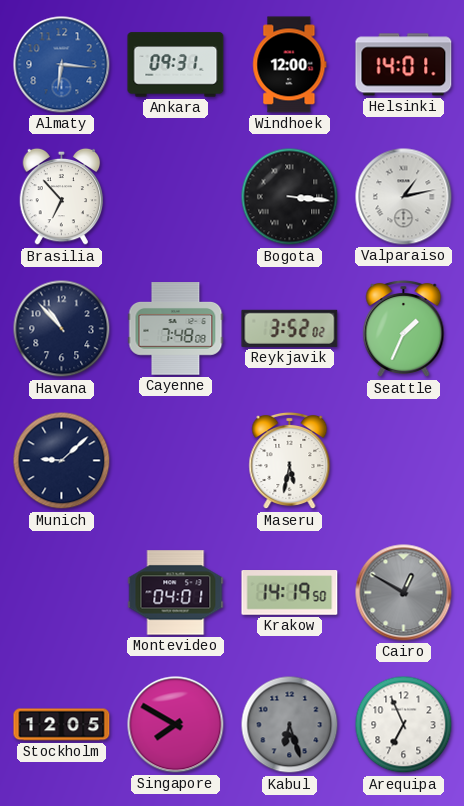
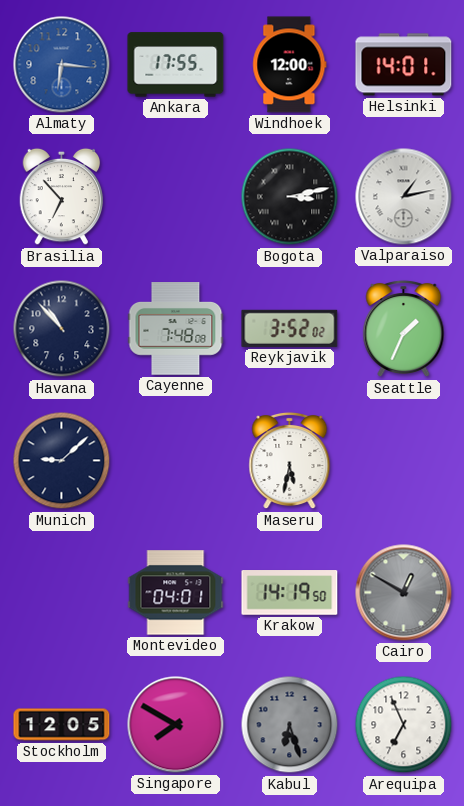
Ankara: 09:31 -> 17:55 (176, 65)
Bogota: 3:16 -> 3:13 (290, 197)
